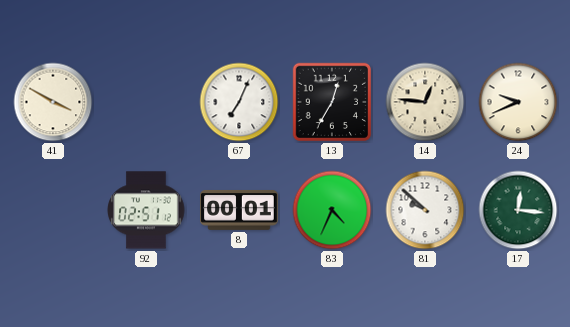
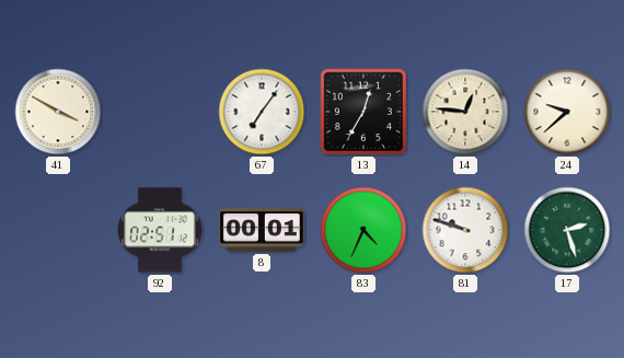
67: 7:04 -> 7:06 (262, 112)
24: 9:41 -> 9:38 (567, 112)
81: 9:52 -> 9:48 (465, 230)
17: 12:16 -> 2:27 (567, 230)
